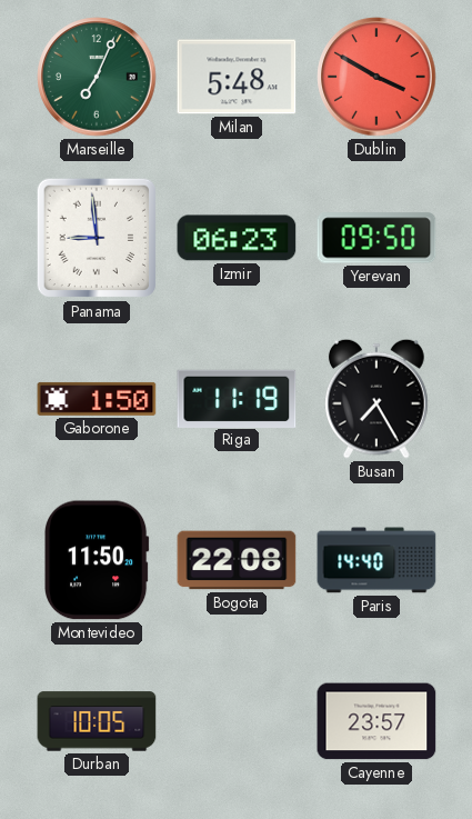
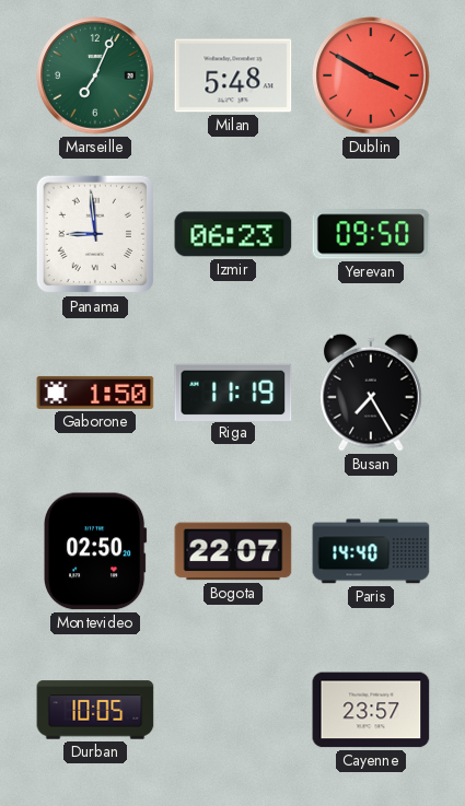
Montevideo: 11:50 -> 02:50 (96, 551)
Bogota: 22:08 -> 22:07 (233, 551)
